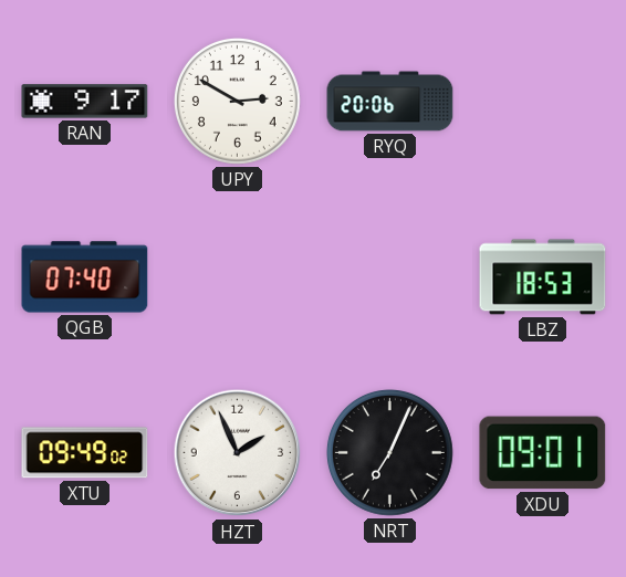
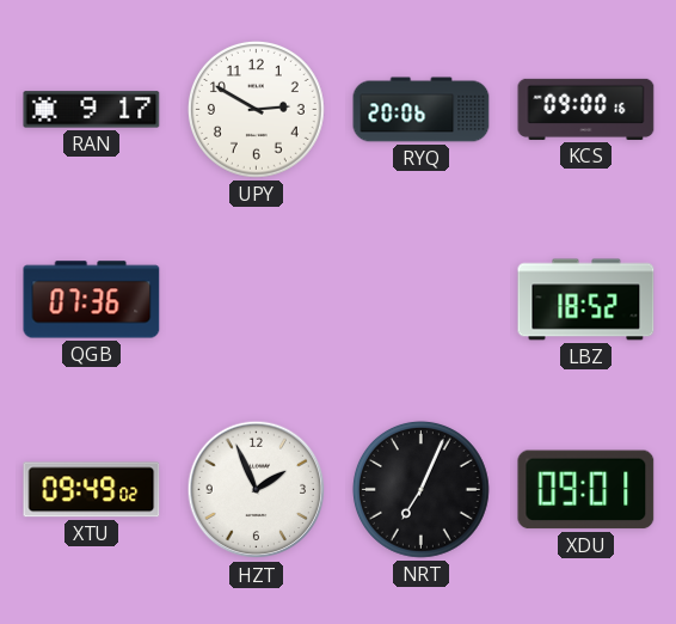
KCS: none -> 09:00 (586, 109)
QGB: 07:40 -> 07:36 (92, 300)
LBZ: 18:53 -> 18:52 (586, 300)
